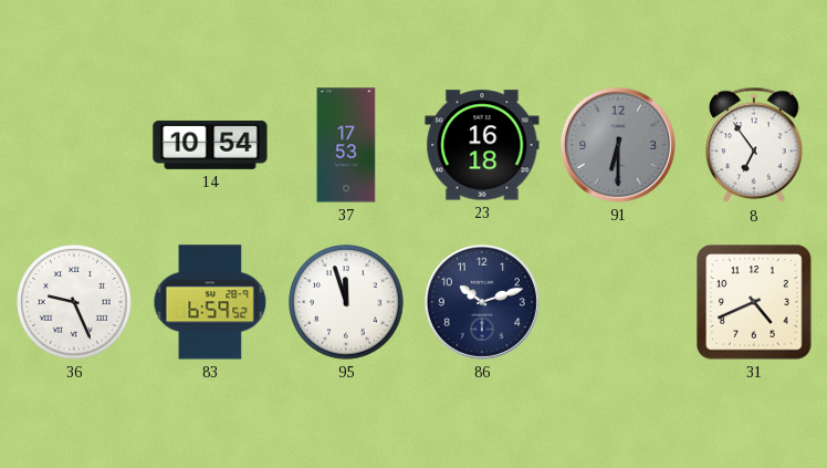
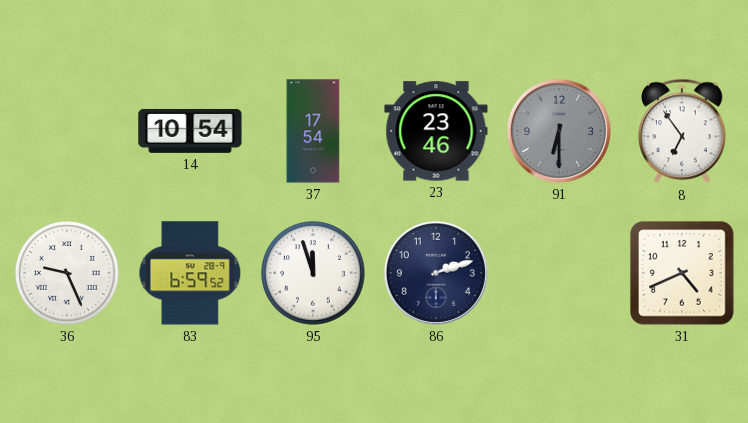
37: 17:53 -> 17:54 (313, 131)
23: 16:18 -> 23:46 (436, 131)
86: 10:12 -> 2:12 (436, 273)
